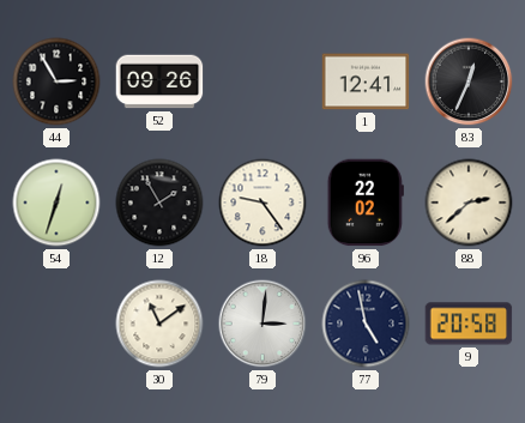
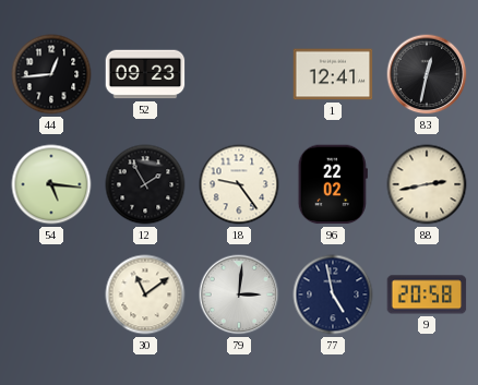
44: 2:55 -> 12:44 (51, 74)
52: 09:26 -> 09:23 (145, 74)
83: 12:34 -> 12:32 (427, 74)
54: 12:33 -> 5:16 (51, 184)
88: 2:38 -> 2:43 (427, 184)
